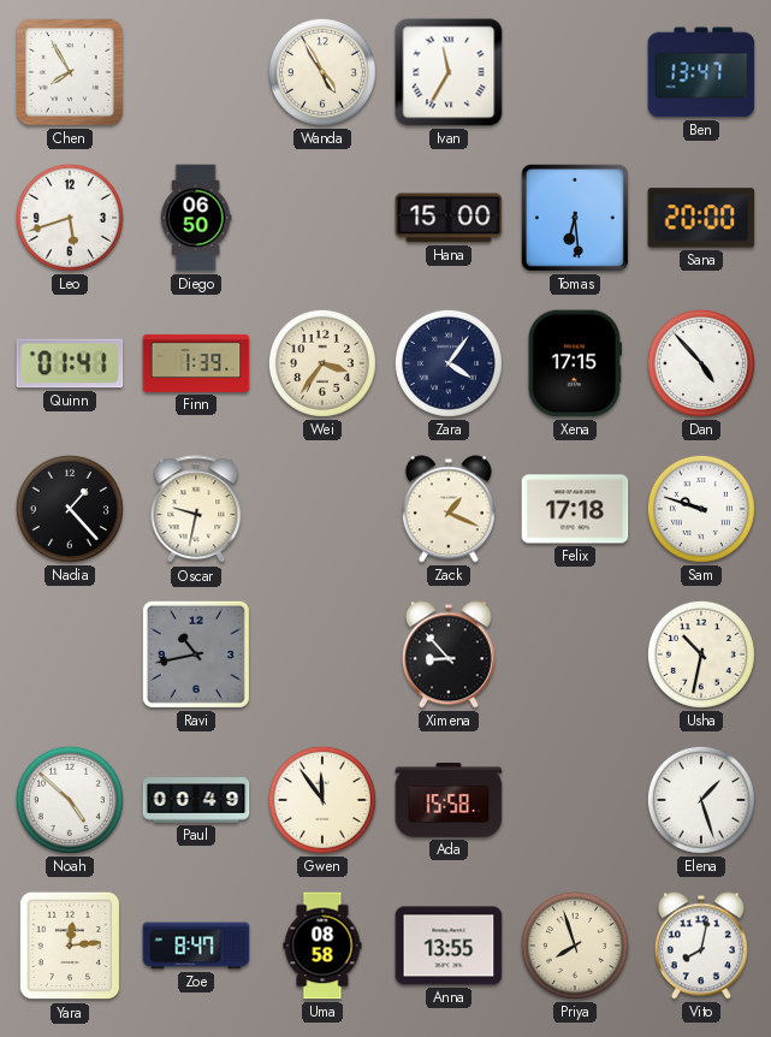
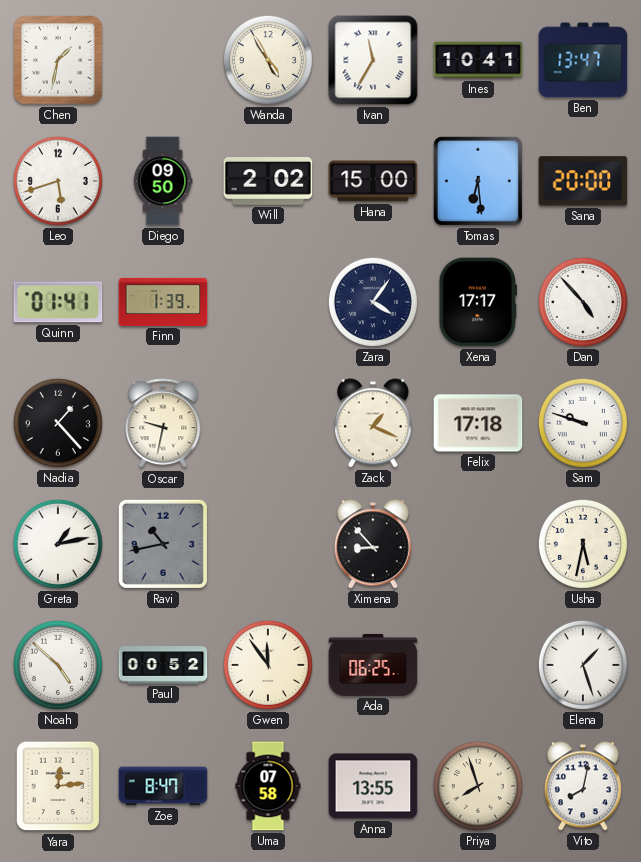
Chen: 7:55 -> 1:32 (58, 60)
Ines: none -> 10:41 (478, 60)
Diego: 06:50 -> 09:50 (163, 181)
Will: none -> 2:02 (268, 181)
Wei: 3:36 -> none (322, 363)
Xena: 17:15 -> 17:17 (478, 302)
Greta: none -> 1:13 (58, 544)
Usha: 10:32 -> 5:32 (583, 544)
Paul: 00:49 -> 00:52 (163, 665)
Ada: 15:58 -> 06:25 (373, 665)
Uma: 08:58 -> 07:58 (268, 786)
